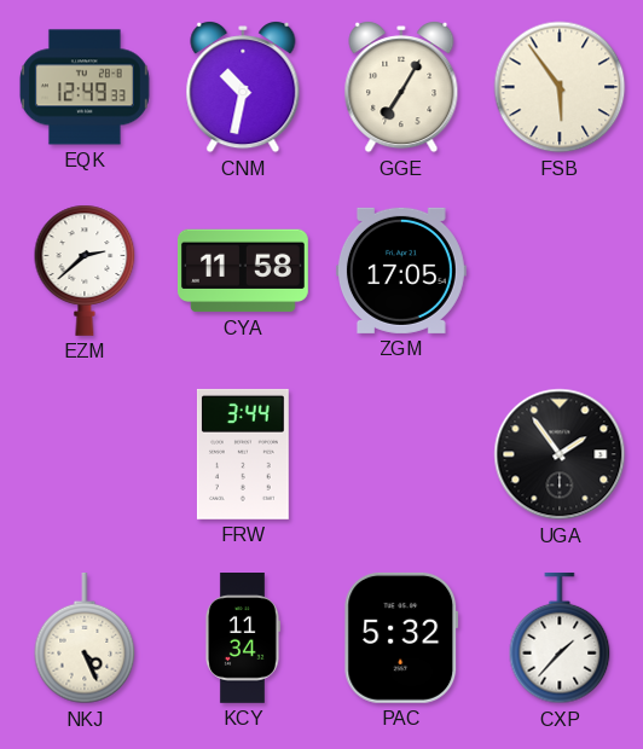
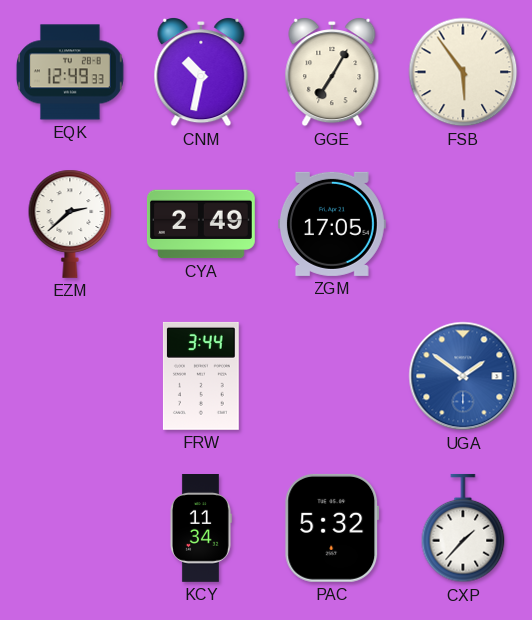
CYA: 11:58 -> 2:49 (201, 224)
UGA: 1:54 -> 1:51 (463, 376)
UGA dial: black -> blue (463, 376)
NKJ: 4:26 -> none (85, 638)
